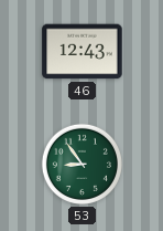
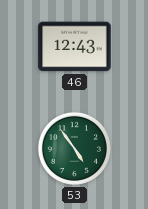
53: 8:54 -> 4:54 (74, 148)
